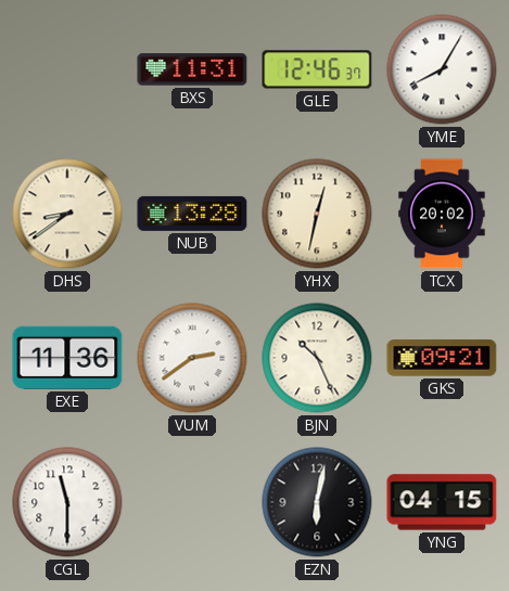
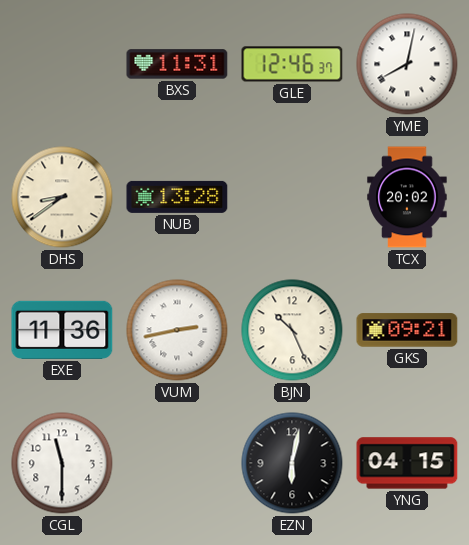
YME: 8:05 -> 8:02 (407, 64)
YHX: 12:32 -> none (317, 214)
VUM: 2:39 -> 2:43 (177, 330)
